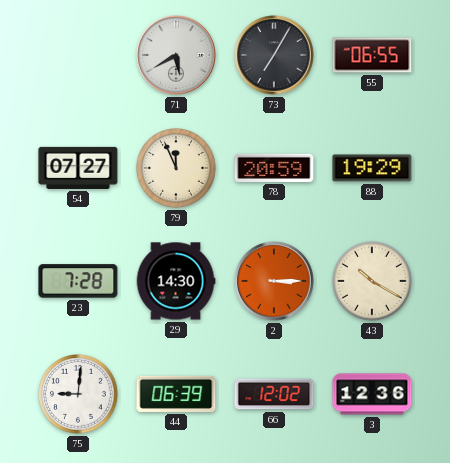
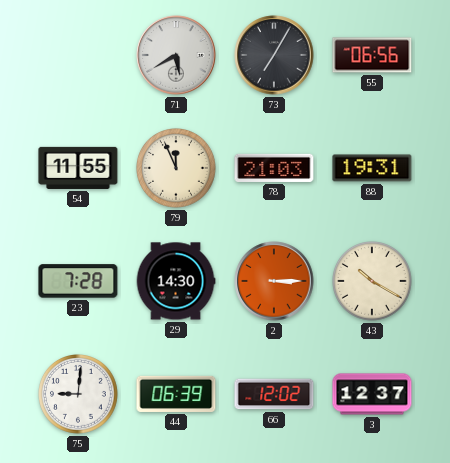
55: 06:55 -> 06:56 (372, 55)
54: 07:27 -> 11:55 (78, 168)
78: 20:59 -> 21:03 (274, 168)
88: 19:29 -> 19:31 (372, 168)
3: 12:36 -> 12:37 (372, 394)
